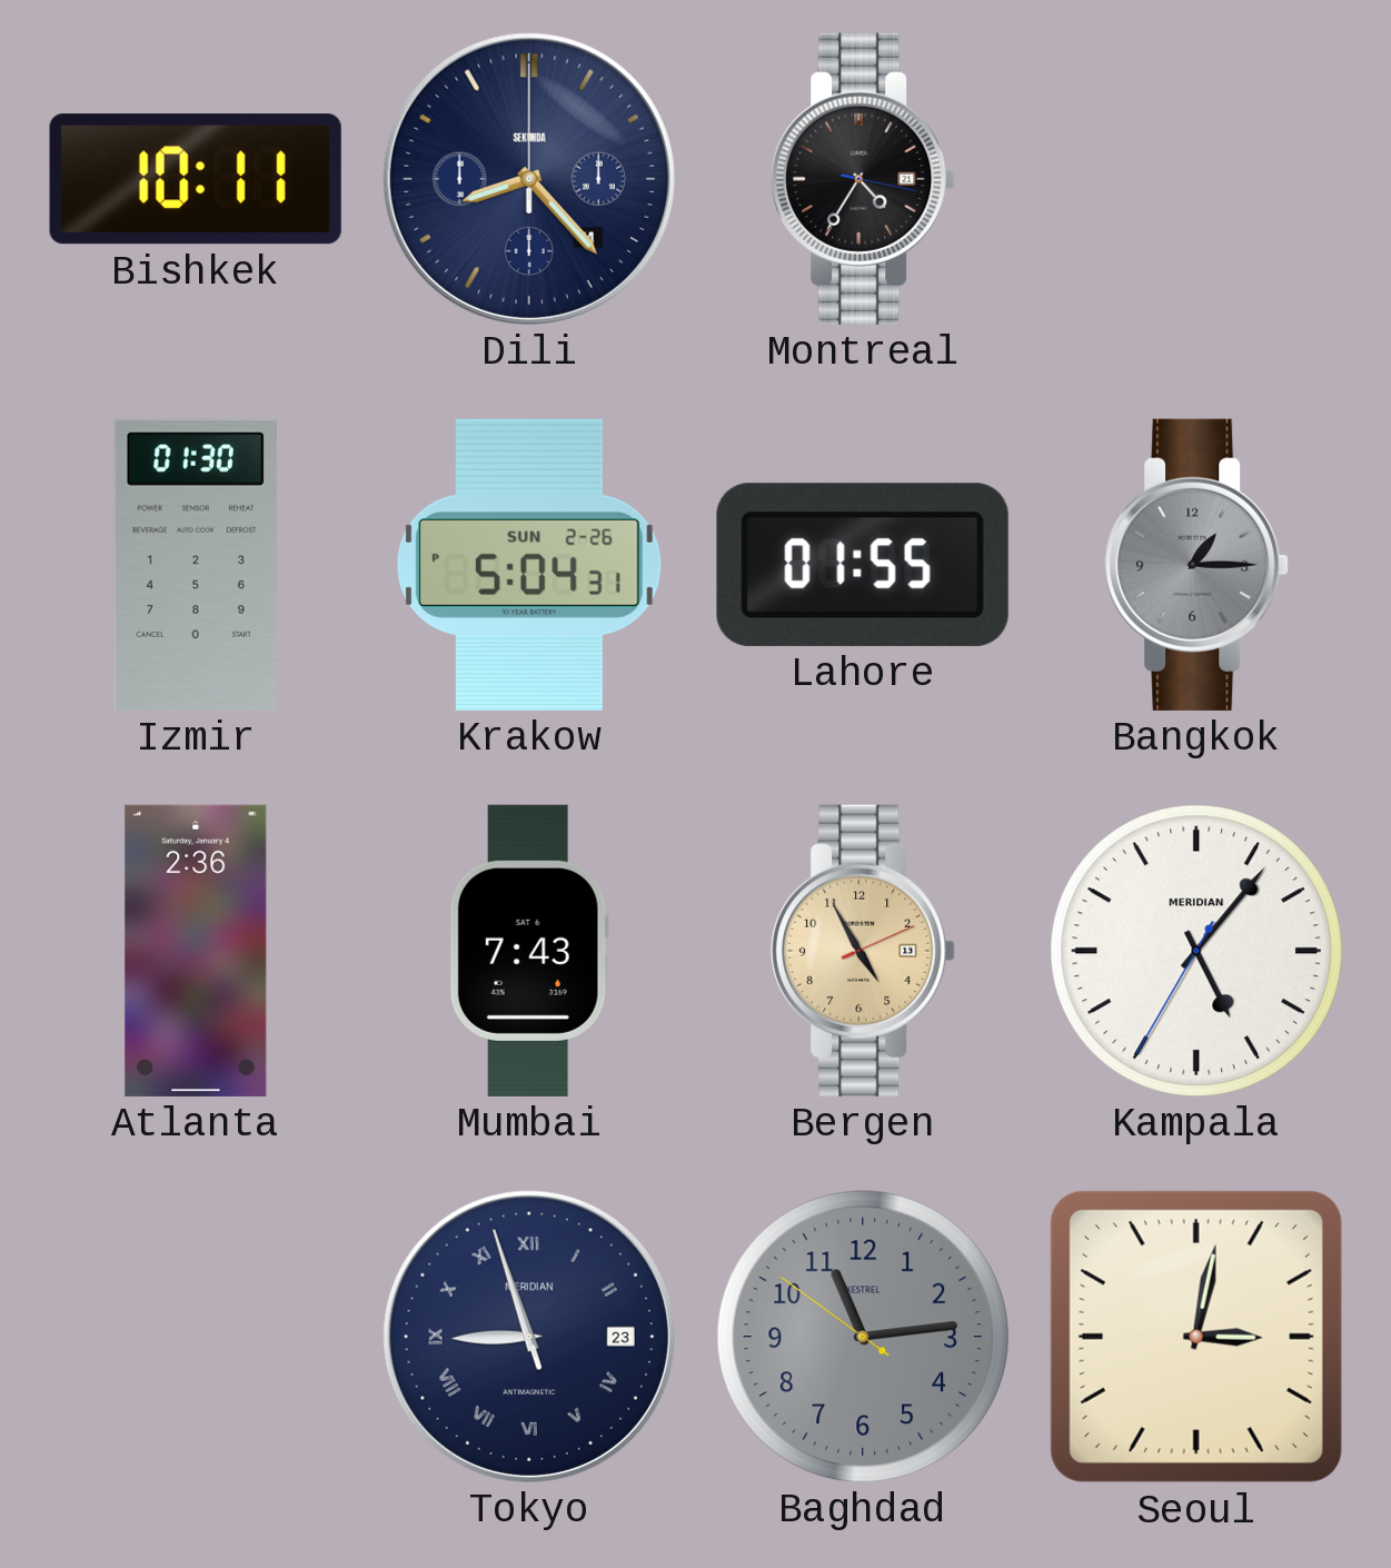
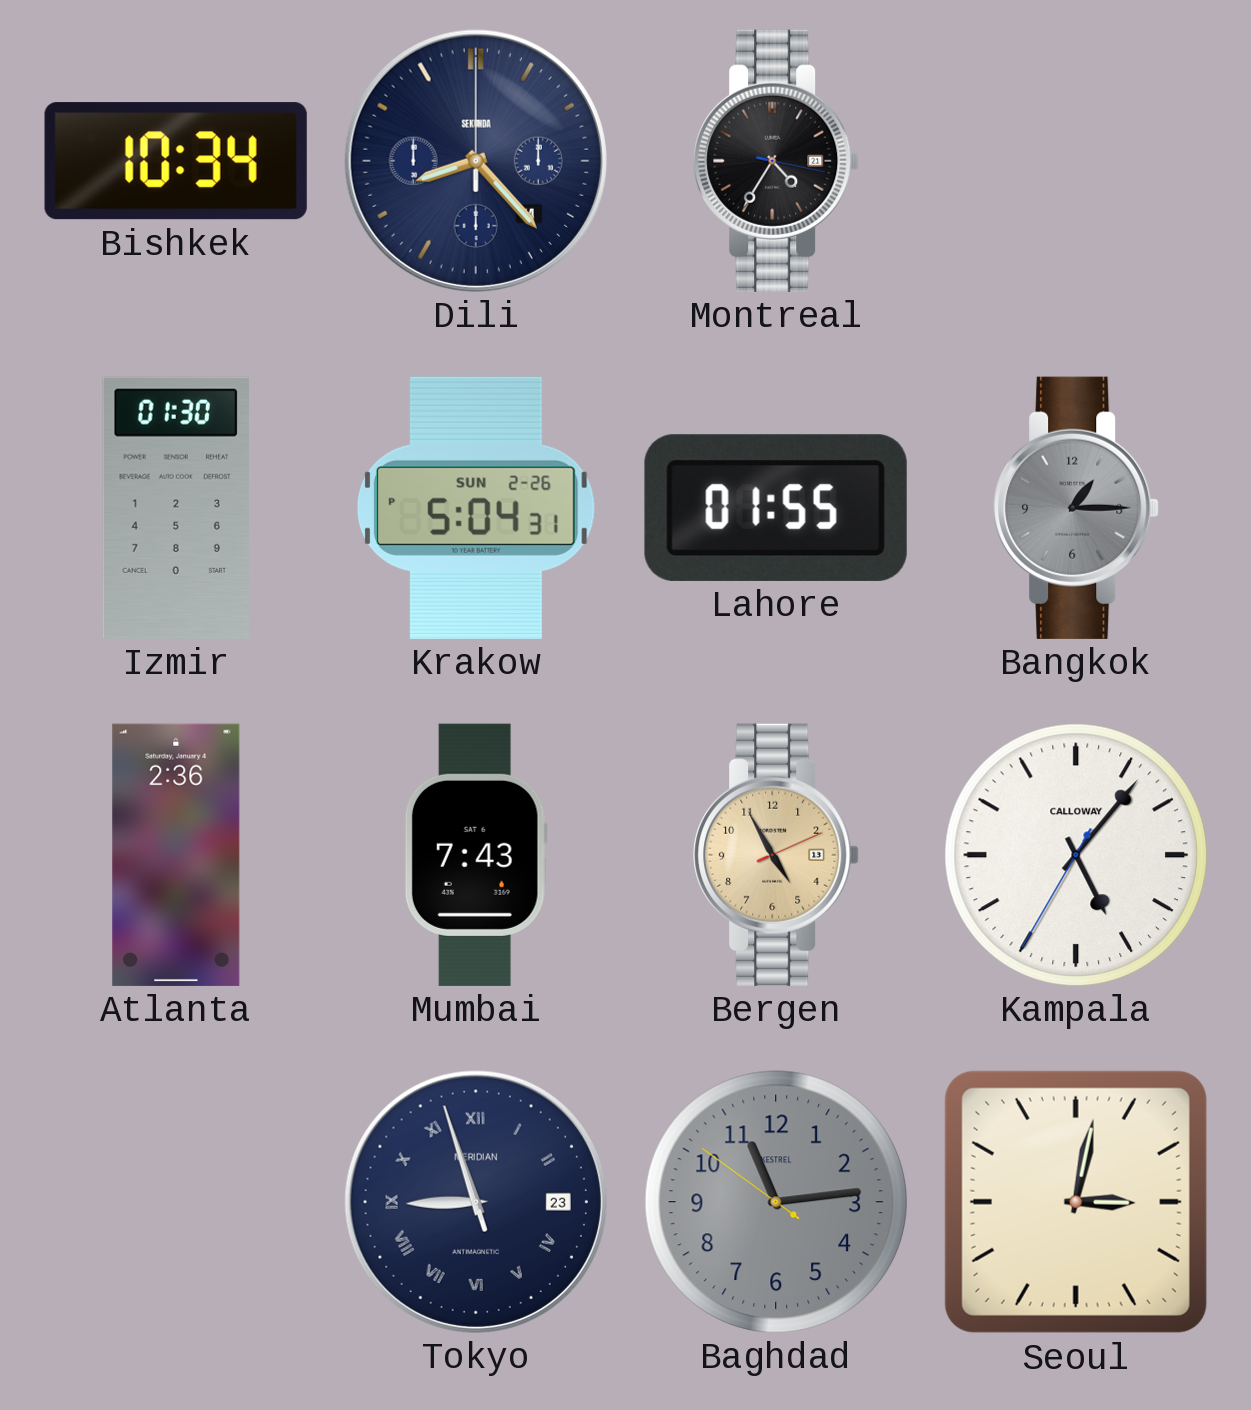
Bishkek: 10:11 -> 10:34 (176, 161)
Kampala brand: MERIDIAN -> CALLOWAY (1076, 855)
